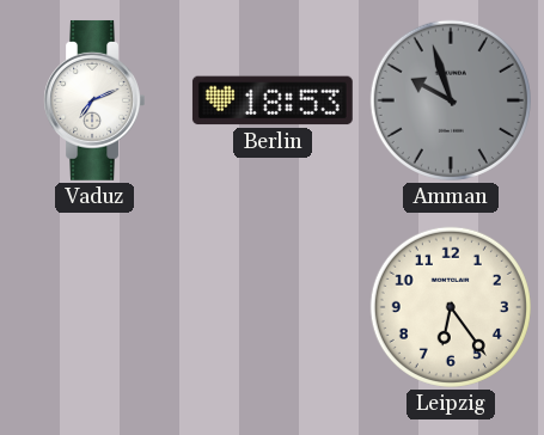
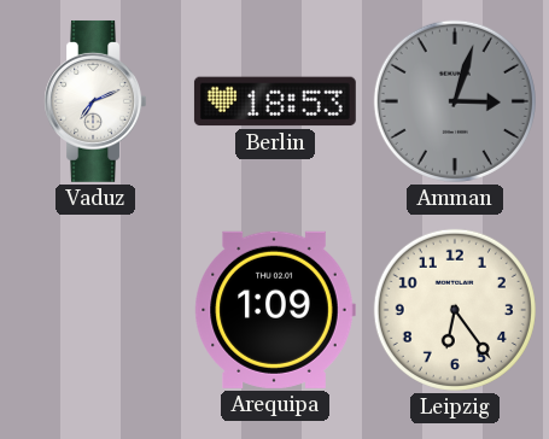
Amman: 9:57 -> 3:03 (455, 101)
Arequipa: none -> 1:09 (275, 310)
